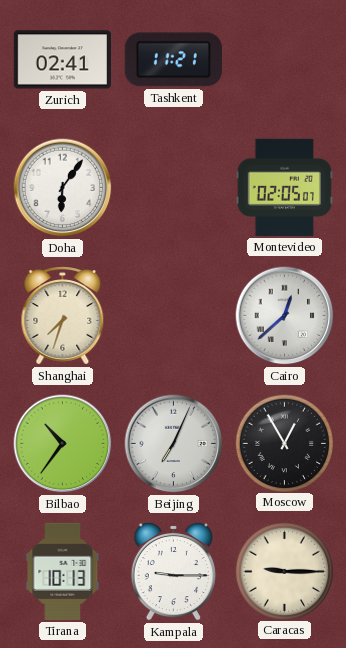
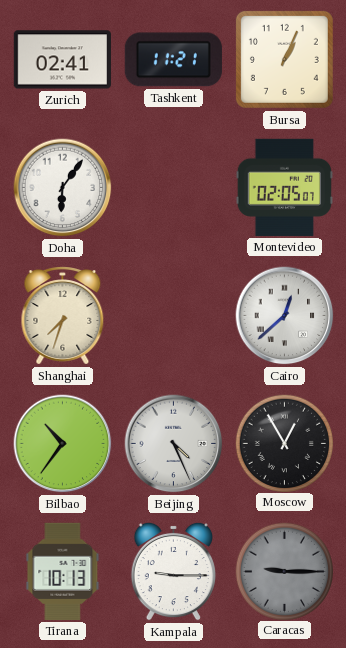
Bursa: none -> 1:04 (284, 59)
Beijing: 7:04 -> 4:26 (174, 444)
Caracas dial: cream -> grey (284, 571)
